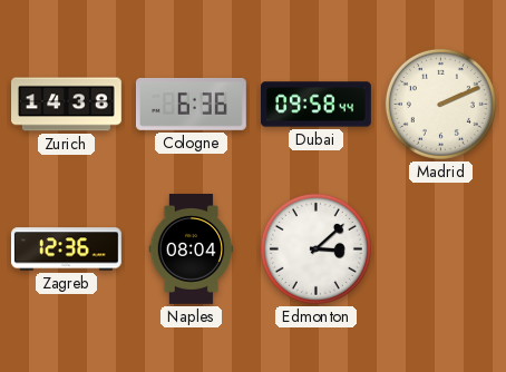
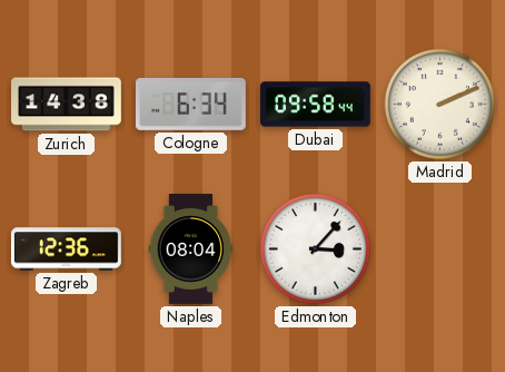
Cologne: 6:36 -> 6:34 (190, 104)
Edmonton: 3:08 -> 3:07 (315, 248)
